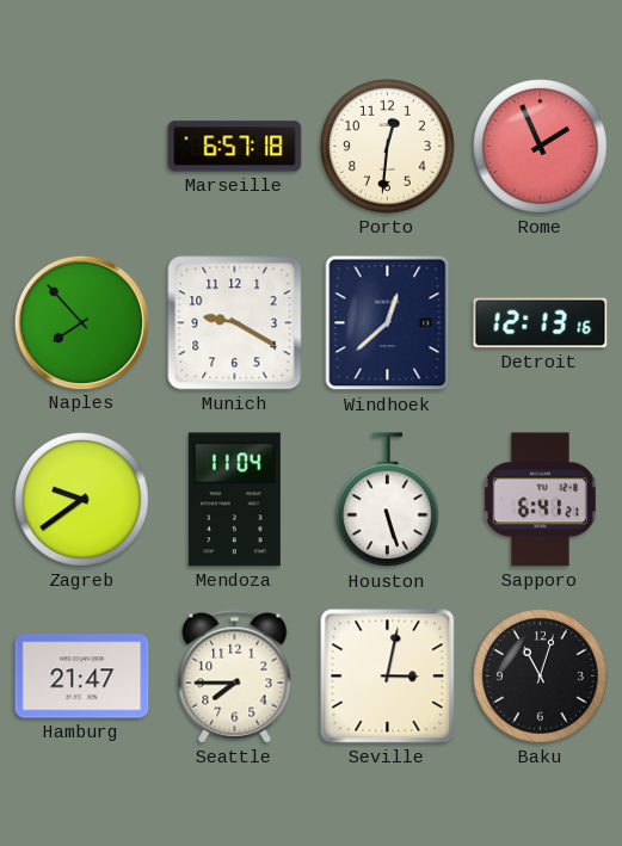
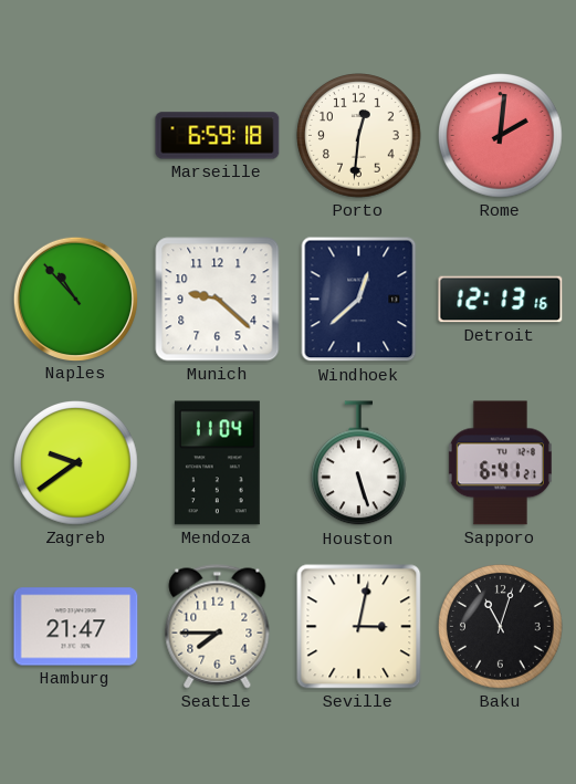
Marseille: 6:57 -> 6:59 (218, 136)
Rome: 1:56 -> 2:01 (501, 136)
Naples: 7:53 -> 10:53 (75, 299)
Munich: 9:20 -> 9:22 (218, 300)
